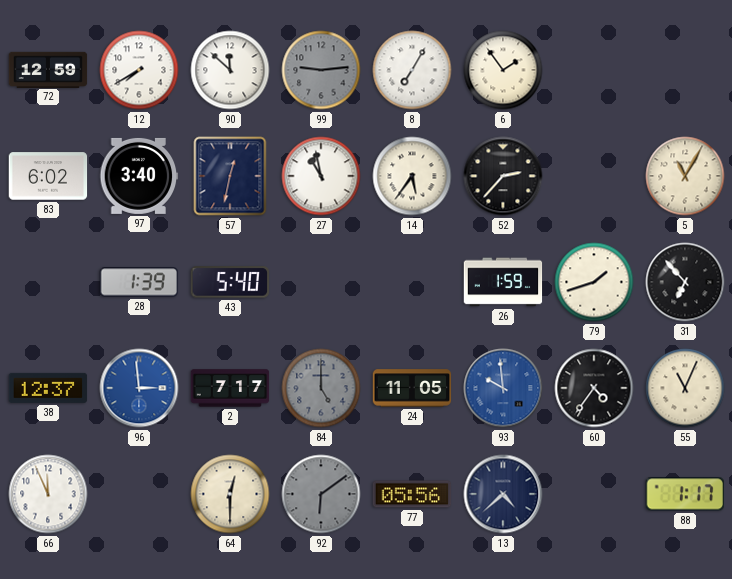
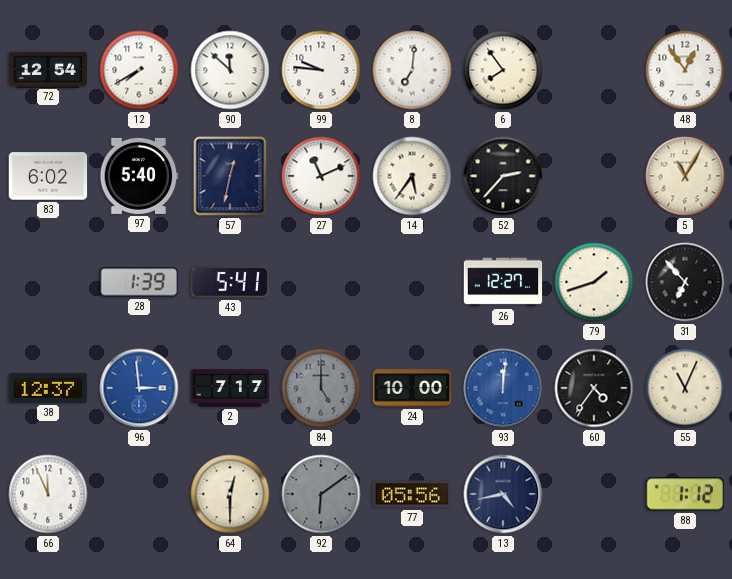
72: 12:59 -> 12:54 (48, 69)
99: 9:14 -> 9:46 (321, 70)
99 dial: grey -> white (321, 70)
8: 7:05 -> 7:01 (412, 70)
6: 1:54 -> 7:54 (503, 70)
48: none -> 12:54 (685, 70)
97: 3:40 -> 5:40 (139, 176)
27: 10:58 -> 11:11 (321, 176)
43: 5:40 -> 5:41 (230, 282)
26: 1:59 -> 12:27 (503, 282)
24: 11:05 -> 10:00 (412, 388)
93: 9:59 -> 12:01 (503, 388)
13: 4:38 -> 4:43 (503, 494)
88: 1:17 -> 1:12 (684, 494)
